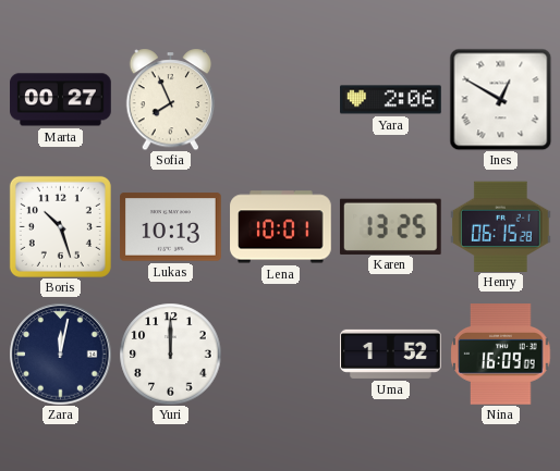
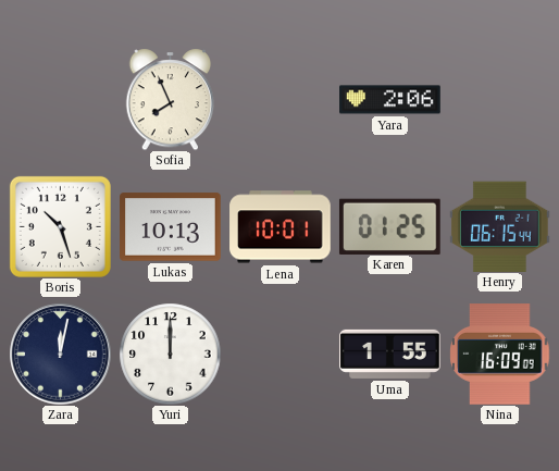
Marta: 00:27 -> none (61, 100)
Ines: 12:50 -> none (500, 99)
Karen: 13:25 -> 01:25 (389, 226)
Henry: 06:15:28 -> 06:15:44 (500, 226)
Uma: 1:52 -> 1:55 (390, 354)
